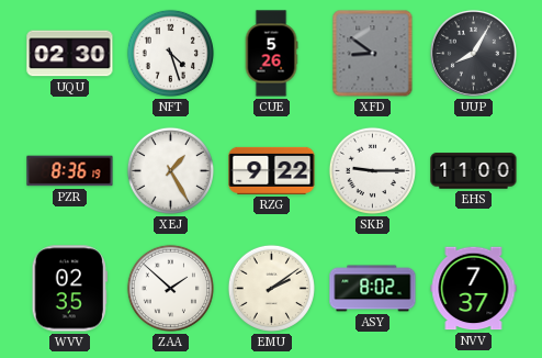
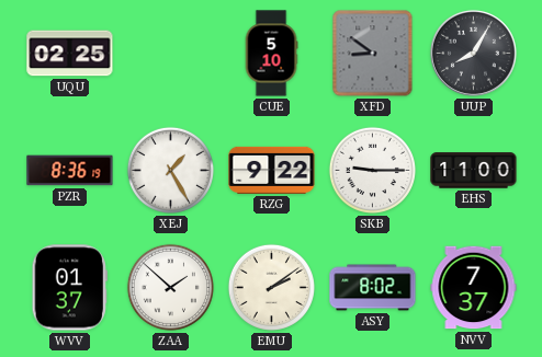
UQU: 02:30 -> 02:25 (70, 54)
NFT: 4:27 -> none (170, 53)
CUE: 5:26 -> 5:10 (271, 54)
WVV: 02:35 -> 01:37 (69, 288)
